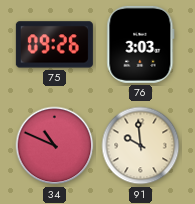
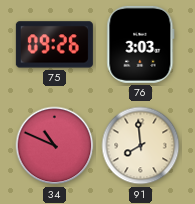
91: 9:59 -> 7:59 (141, 146)
